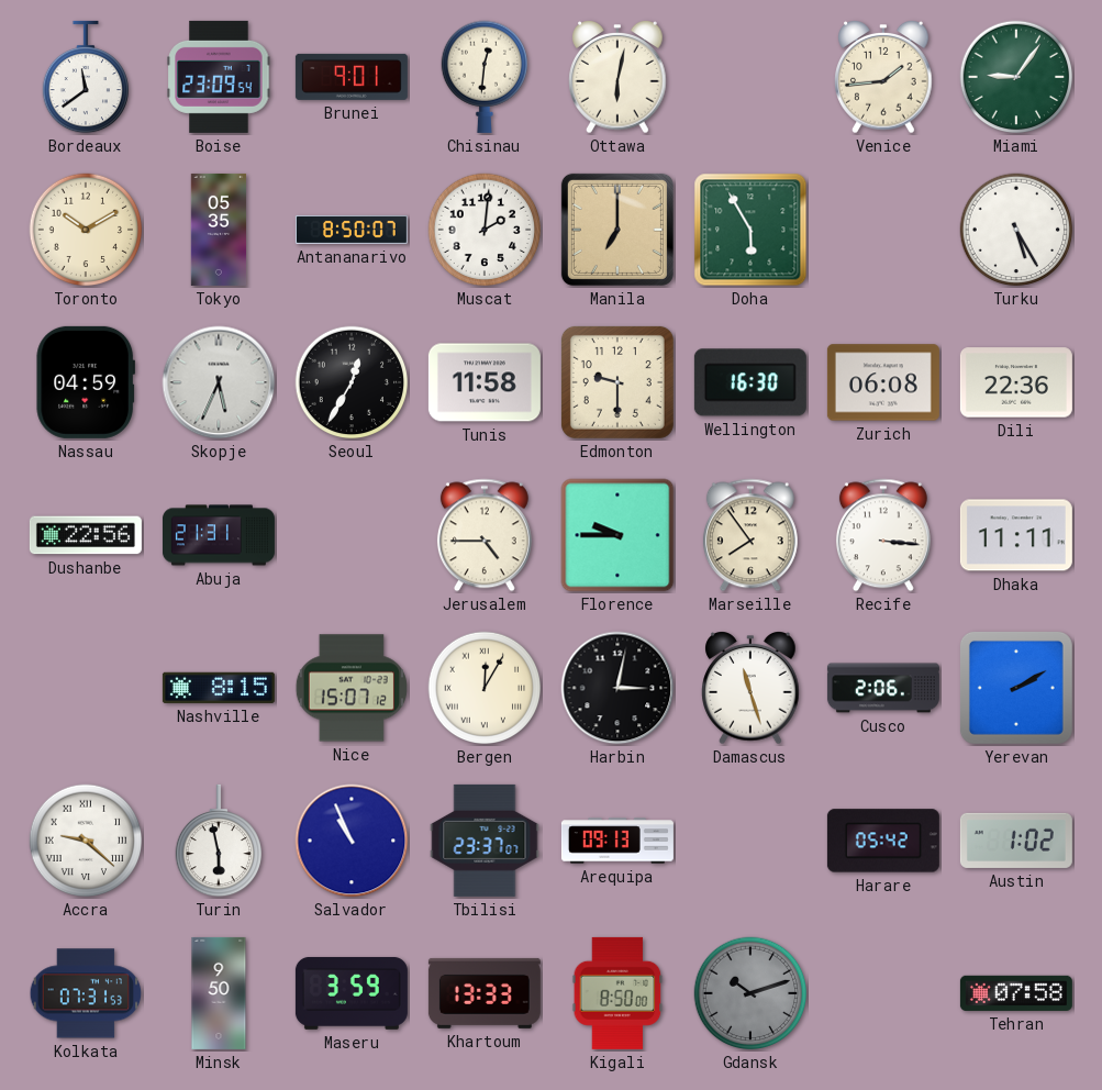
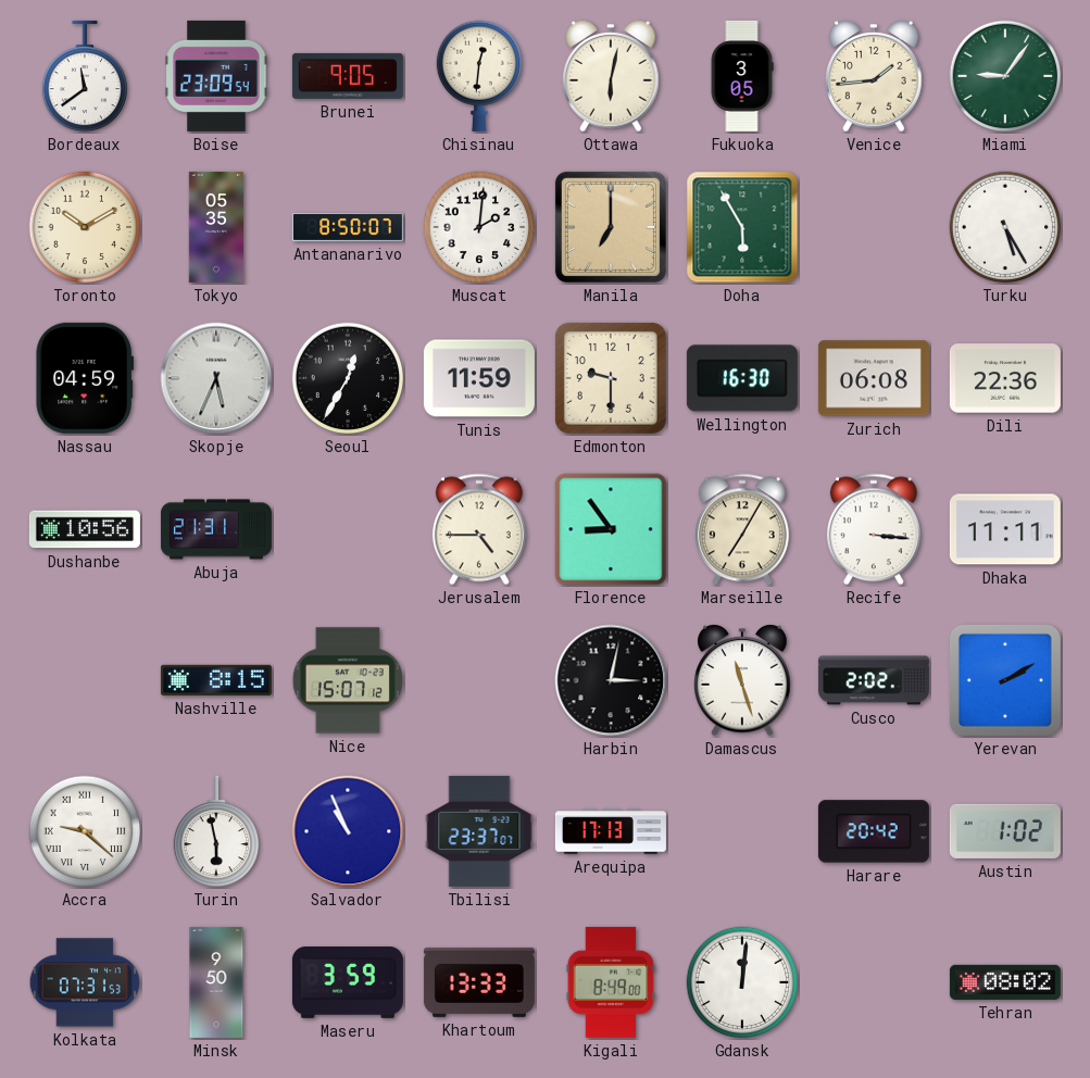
Brunei: 9:01 -> 9:05 (348, 76)
Fukuoka: none -> 3:05 (742, 76)
Tunis: 11:58 -> 11:59 (479, 378)
Dushanbe: 22:56 -> 10:56 (85, 529)
Florence: 9:45 -> 8:54 (611, 529)
Marseille: 7:54 -> 7:05 (742, 529)
Bergen: 12:05 -> none (485, 688)
Cusco: 2:06 -> 2:02 (874, 680)
Arequipa: 09:13 -> 17:13 (611, 831)
Harare: 05:42 -> 20:42 (874, 831)
Kigali: 8:50 -> 8:49 (611, 982)
Gdansk: 10:12 -> 12:01 (742, 982)
Gdansk dial: grey -> white (742, 982)
Tehran: 07:58 -> 08:02 (1005, 982)
